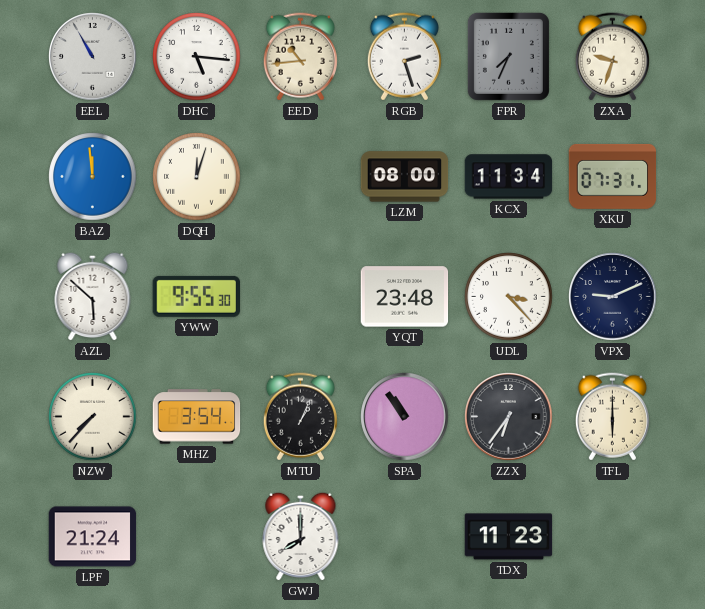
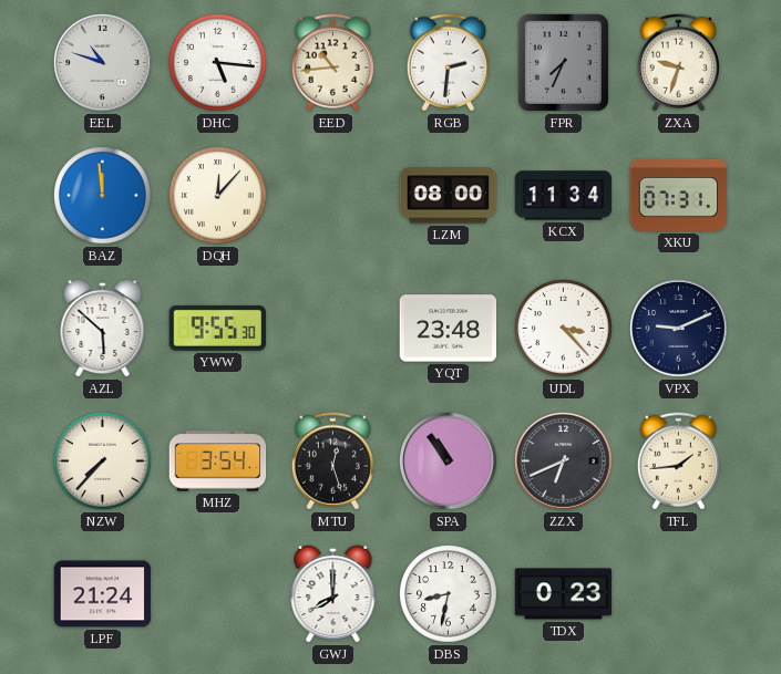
EEL: 10:55 -> 10:48 (103, 63)
RGB: 2:27 -> 2:31 (448, 63)
DQH: 12:03 -> 12:07 (218, 196)
MTU: 1:04 -> 12:27 (332, 462)
ZZX: 6:36 -> 6:41 (564, 462)
TFL: 6:00 -> 1:44 (678, 462)
DBS: none -> 8:32 (449, 594)
TDX: 11:23 -> 0:23 (564, 594)
